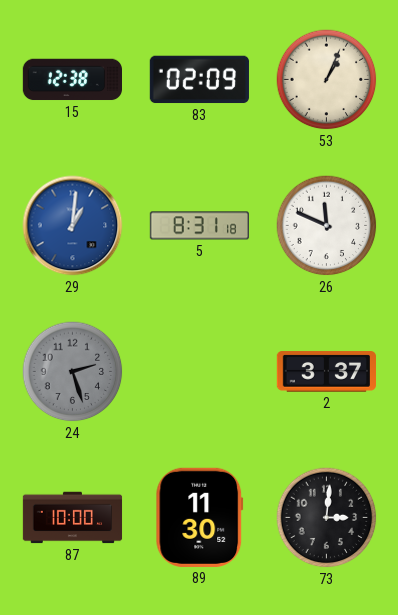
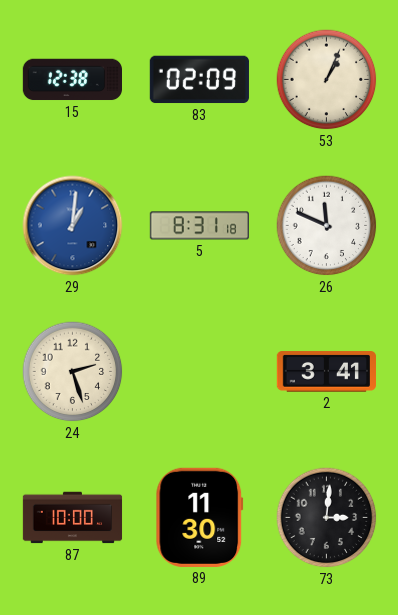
24 dial: grey -> cream (73, 372)
2: 3:37 -> 3:41 (326, 372)
